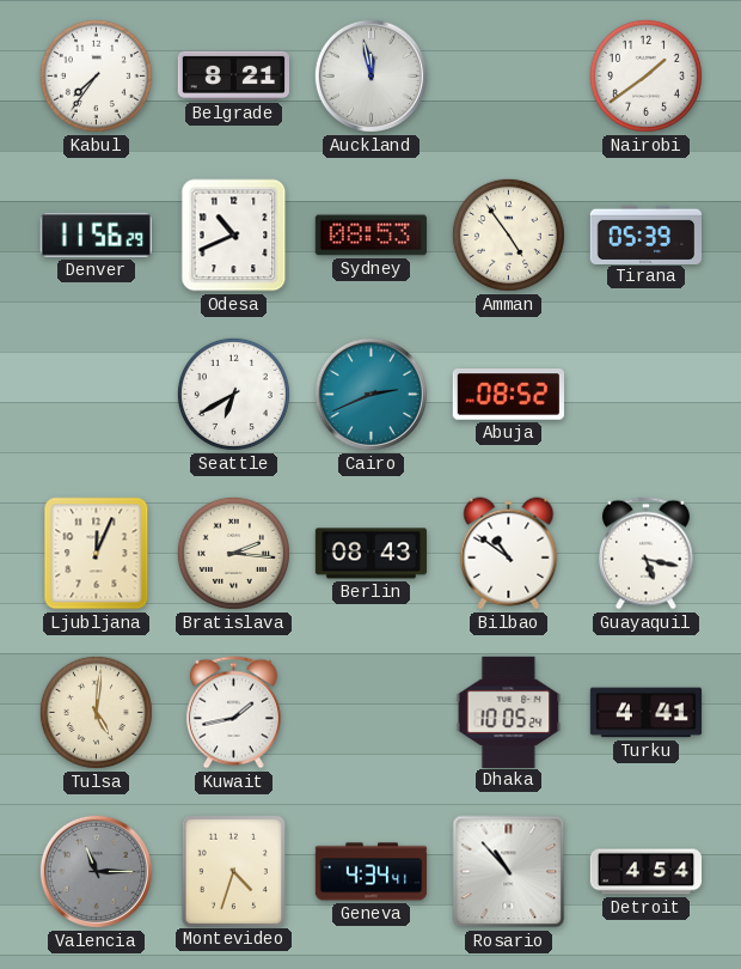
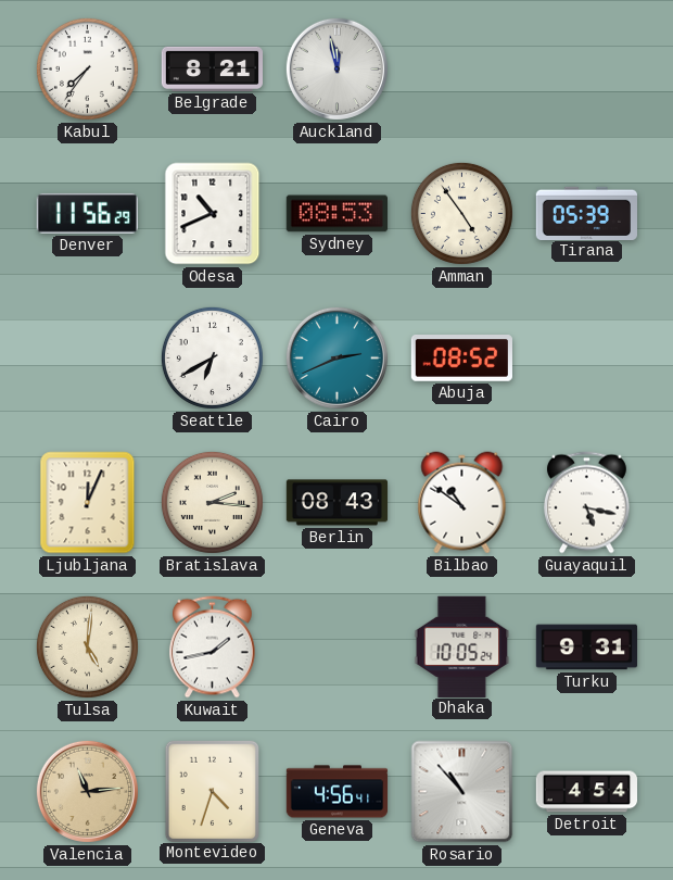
Nairobi: 1:39 -> none (645, 75)
Turku: 4:41 -> 9:31 (587, 648)
Valencia: 11:15 -> 11:14 (87, 791)
Valencia dial: grey -> champagne (87, 791)
Geneva: 4:34 -> 4:56 (338, 792)
